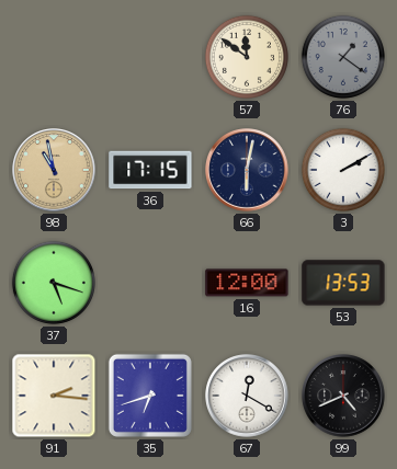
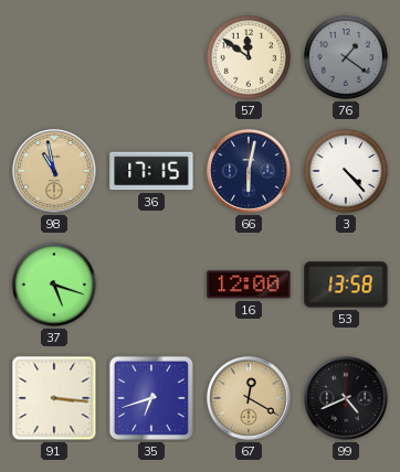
3: 2:10 -> 4:23 (346, 171)
53: 13:53 -> 13:58 (346, 285)
91: 2:16 -> 3:16 (54, 398)
67 dial: white -> champagne (249, 398)
